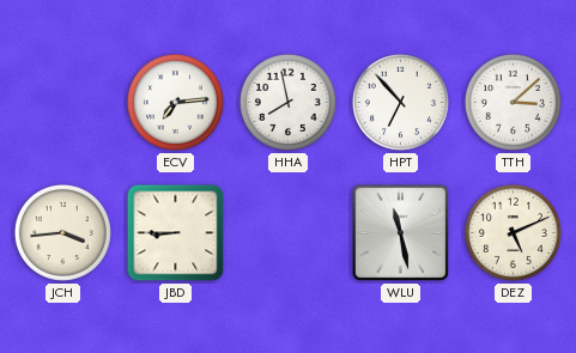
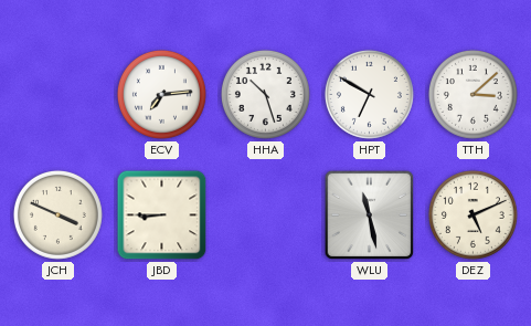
HHA: 7:58 -> 10:27 (265, 94)
HPT: 6:53 -> 6:50 (369, 94)
JCH: 3:44 -> 3:49 (57, 214)
